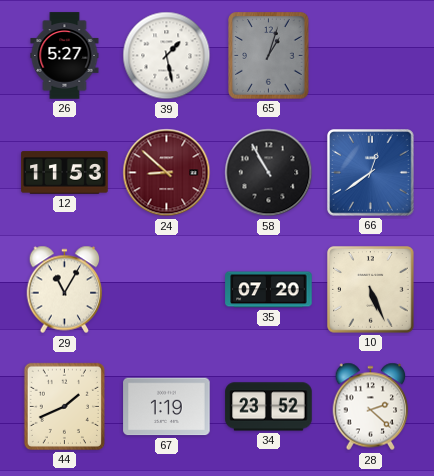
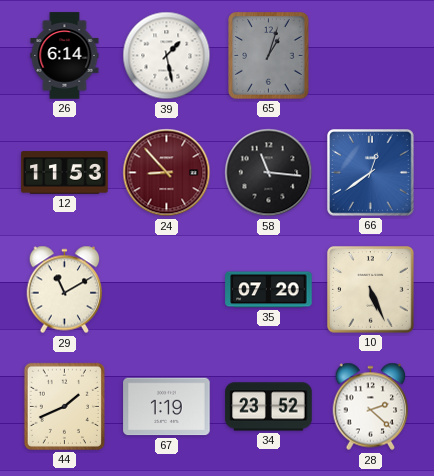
26: 5:27 -> 6:14 (65, 56)
24: 8:52 -> 8:53 (167, 173)
58: 10:55 -> 11:16 (269, 173)
29: 11:05 -> 11:10 (65, 290)
